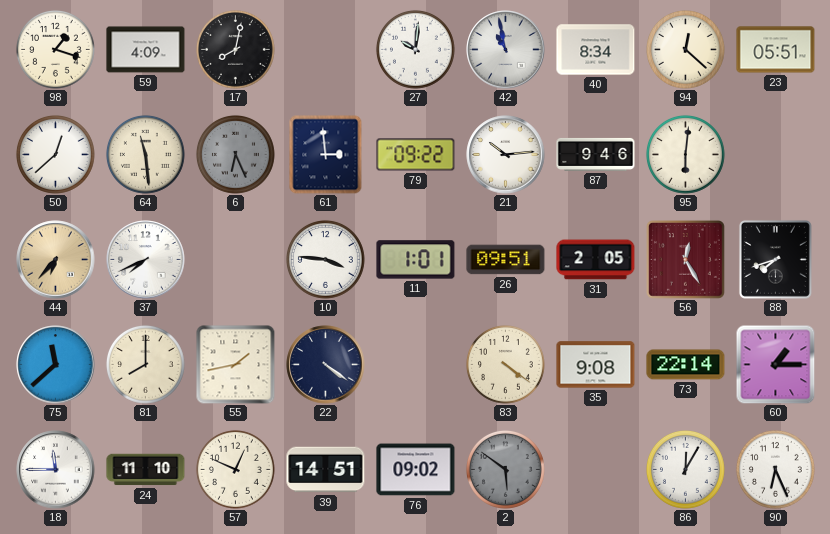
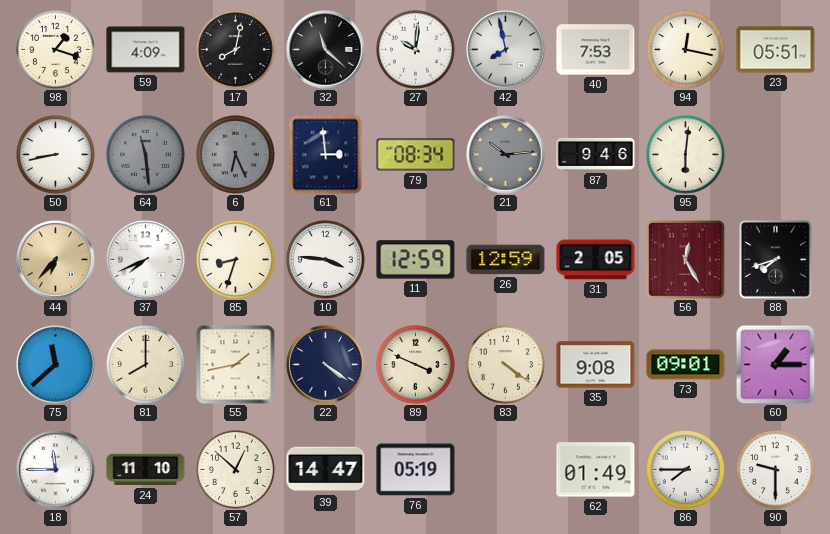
32: none -> 11:22 (326, 50)
42: 10:58 -> 7:58 (506, 50)
40: 8:34 -> 7:53 (596, 50)
94: 12:22 -> 12:17 (685, 49)
50: 12:38 -> 8:43 (55, 154)
64 dial: cream -> grey (145, 154)
79: 09:22 -> 08:34 (416, 155)
21 dial: white -> grey (506, 155)
85: none -> 8:33 (235, 259)
11: 1:01 -> 12:59 (416, 260)
26: 09:51 -> 12:59 (506, 260)
89: none -> 3:49 (415, 364)
73: 22:14 -> 09:01 (686, 365)
57: 12:49 -> 12:52 (235, 469)
39: 14:51 -> 14:47 (326, 470)
76: 09:02 -> 05:19 (416, 470)
2: 5:51 -> none (505, 469)
62: none -> 01:49 (596, 470)
86: 12:05 -> 7:45 (685, 469)
90: 6:26 -> 9:30 (775, 469)
